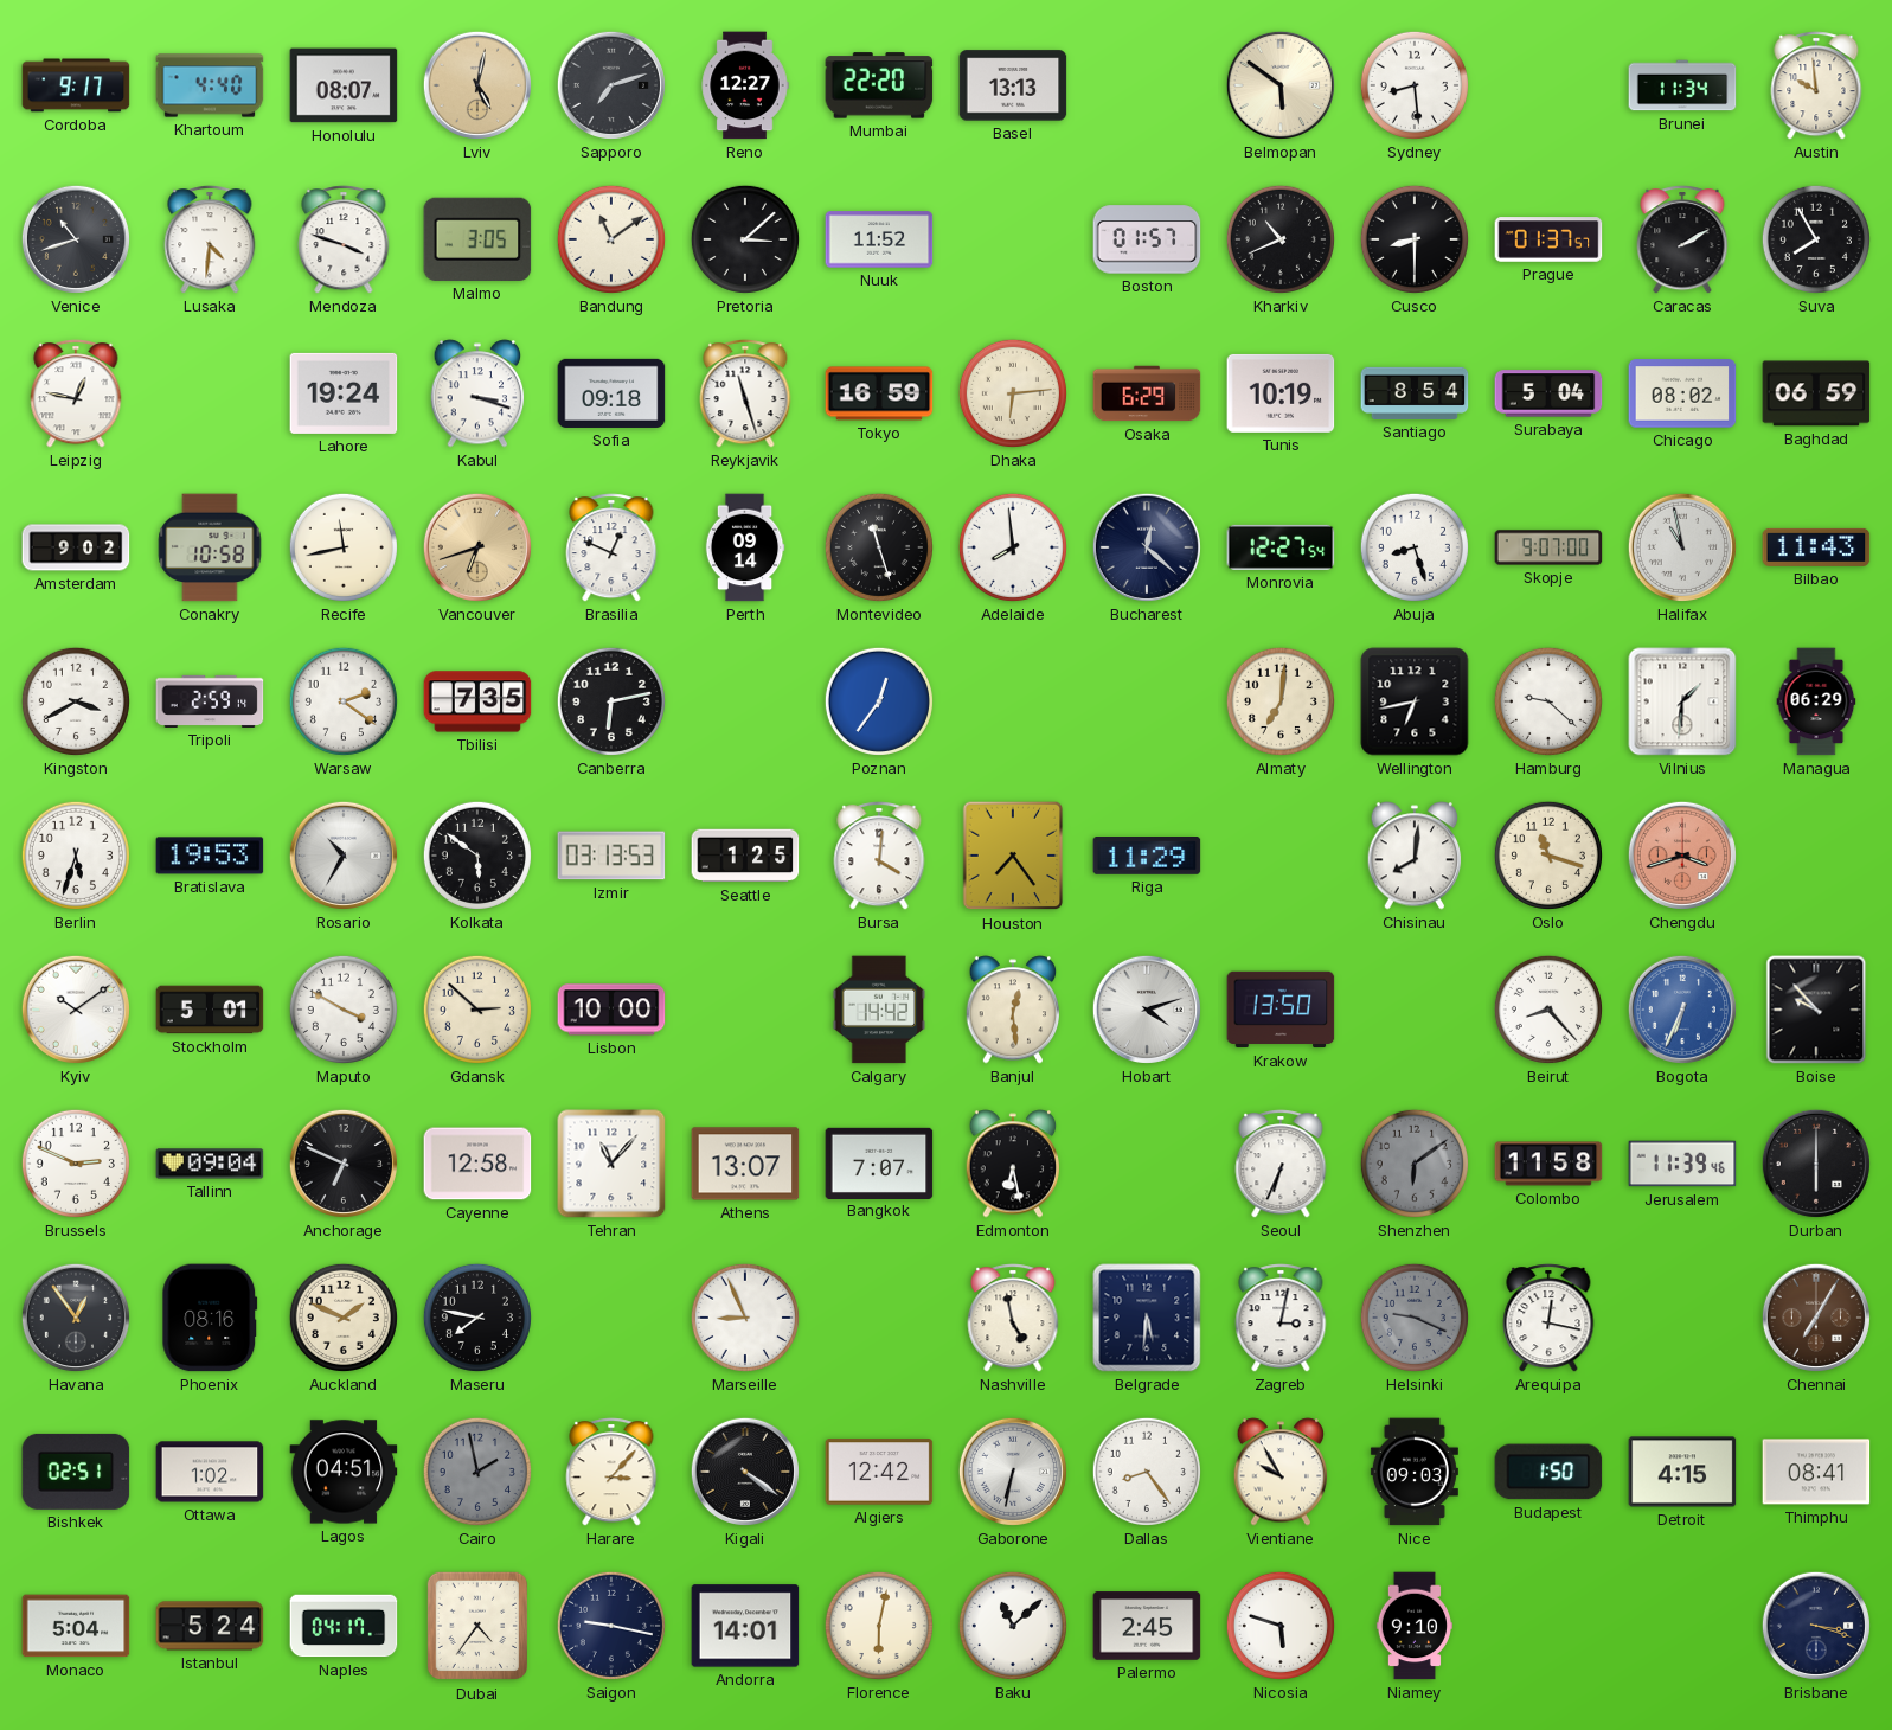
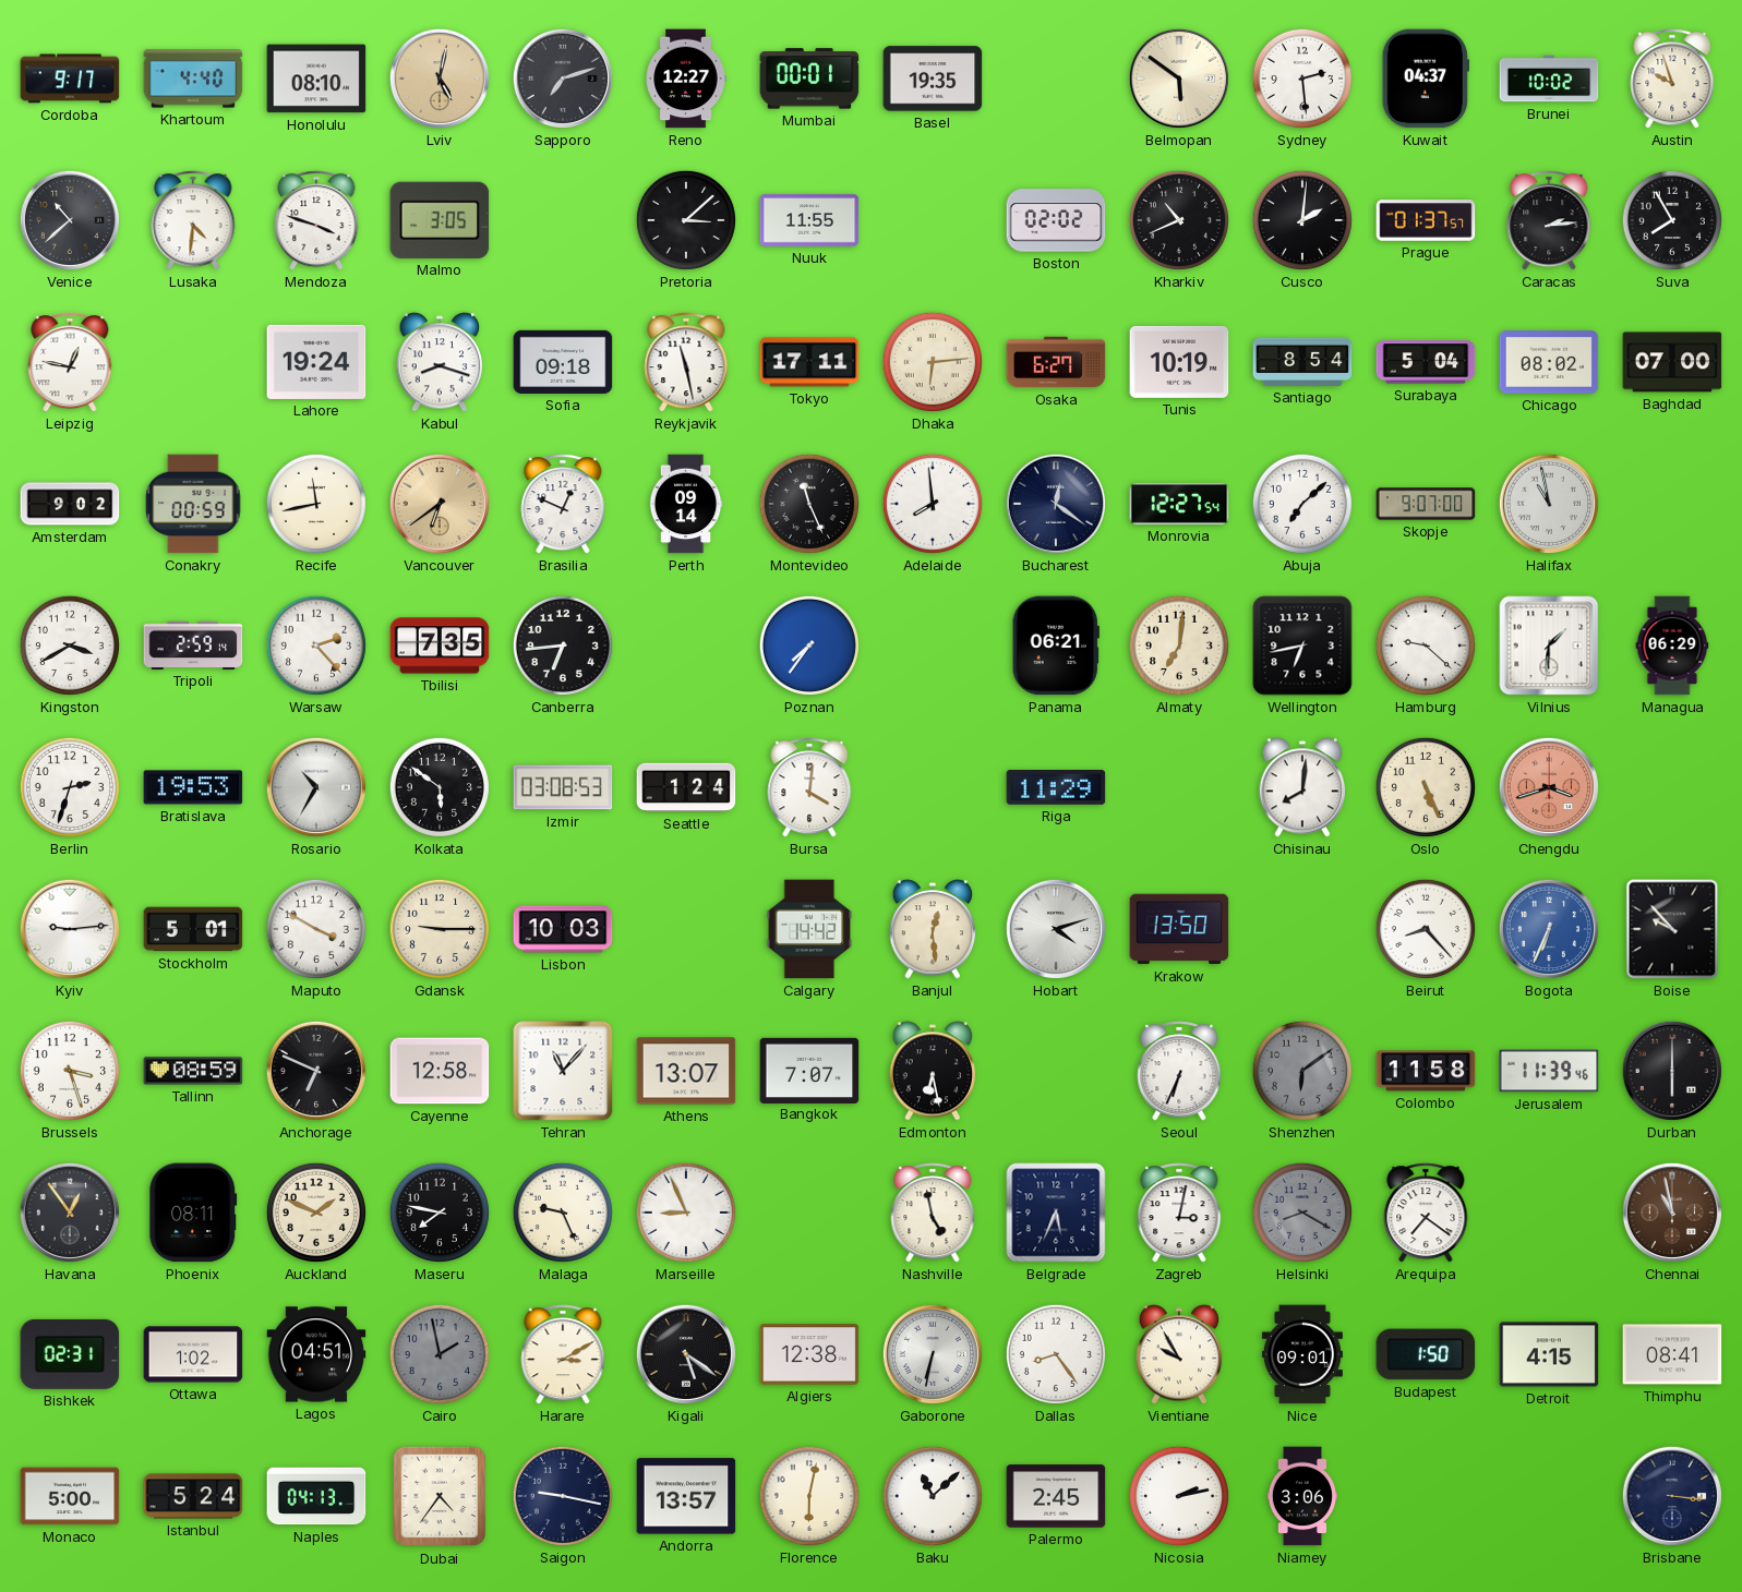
Honolulu: 08:07 -> 08:10 (316, 79)
Mumbai: 22:20 -> 00:01 (809, 79)
Basel: 13:13 -> 19:35 (933, 79)
Sydney: 8:29 -> 2:29 (1302, 79)
Kuwait: none -> 04:37 (1426, 79)
Brunei: 11:34 -> 10:02 (1549, 79)
Austin: 9:59 -> 9:57 (1672, 79)
Venice: 10:42 -> 10:38 (70, 220)
Bandung: 11:09 -> none (611, 239)
Nuuk: 11:52 -> 11:55 (809, 220)
Boston: 01:57 -> 02:02 (1056, 220)
Cusco: 8:30 -> 2:01 (1302, 220)
Caracas: 2:10 -> 2:14 (1549, 220)
Kabul: 3:18 -> 8:18 (440, 362)
Reykjavik: 11:27 -> 11:28 (686, 362)
Tokyo: 16:59 -> 17:11 (809, 362)
Osaka: 6:29 -> 6:27 (1056, 362)
Baghdad: 06:59 -> 07:00 (1672, 362)
Conakry: 10:58 -> 00:59 (193, 504)
Vancouver: 6:42 -> 6:39 (440, 504)
Montevideo: 11:27 -> 11:26 (809, 504)
Bucharest: 12:22 -> 12:21 (1056, 504)
Abuja: 8:27 -> 7:08 (1302, 504)
Bilbao: 11:43 -> none (1816, 547)
Warsaw: 2:21 -> 2:23 (316, 646)
Canberra: 6:13 -> 6:44 (563, 646)
Poznan: 12:36 -> 7:36 (809, 646)
Panama: none -> 06:21 (1056, 646)
Berlin: 5:33 -> 2:33 (70, 787)
Izmir: 03:13 -> 03:08 (563, 787)
Seattle: 1:25 -> 1:24 (686, 787)
Houston: 7:24 -> none (1013, 856)
Oslo: 11:18 -> 5:26 (1426, 787)
Kyiv: 10:09 -> 9:14 (70, 929)
Gdansk: 2:52 -> 9:15 (440, 929)
Lisbon: 10:00 -> 10:03 (563, 929)
Brussels: 2:49 -> 3:27 (70, 1071)
Tallinn: 09:04 -> 08:59 (193, 1071)
Phoenix: 08:16 -> 08:11 (193, 1213)
Malaga: none -> 9:26 (563, 1213)
Belgrade: 5:31 -> 5:34 (1056, 1213)
Helsinki: 9:19 -> 8:20 (1302, 1213)
Arequipa: 12:17 -> 7:21 (1426, 1213)
Chennai: 7:05 -> 10:58 (1672, 1213)
Bishkek: 02:51 -> 02:31 (70, 1354)
Harare: 3:07 -> 3:10 (563, 1354)
Kigali: 4:21 -> 5:21 (686, 1354)
Algiers: 12:42 -> 12:38 (809, 1354)
Nice: 09:03 -> 09:01 (1302, 1354)
Monaco: 5:04 -> 5:00 (70, 1496)
Naples: 04:17 -> 04:13 (316, 1496)
Andorra: 14:01 -> 13:57 (686, 1496)
Nicosia: 5:48 -> 2:13 (1179, 1496)
Niamey: 9:10 -> 3:06 (1301, 1496)
Brisbane: 3:18 -> 3:16 (1672, 1496)
